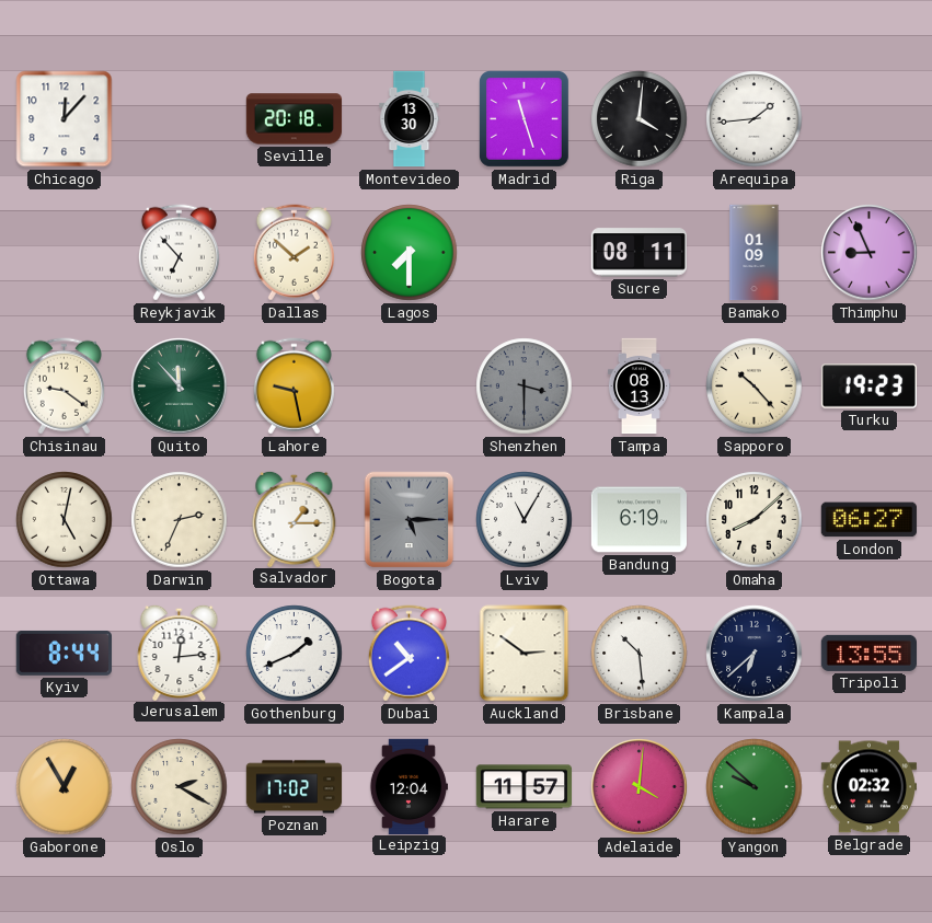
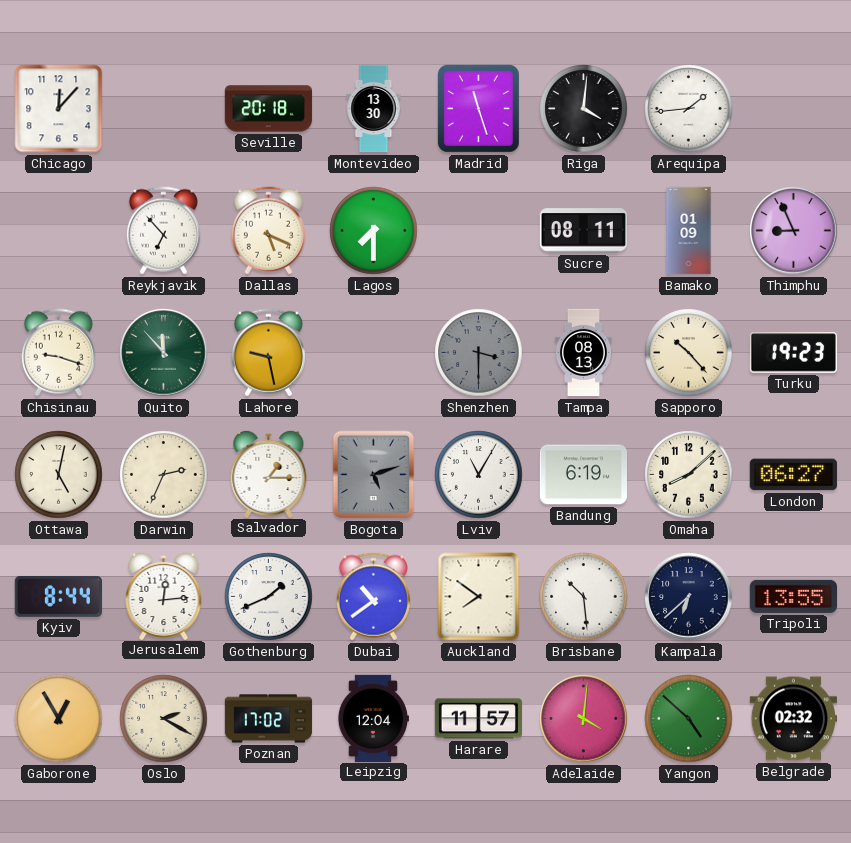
Dallas: 1:52 -> 5:19 (268, 231)
Chisinau: 9:21 -> 9:18 (58, 353)
Bogota: 5:15 -> 5:12 (374, 475)
Auckland: 2:51 -> 7:51 (479, 597)
Yangon: 9:52 -> 4:52 (689, 719)
